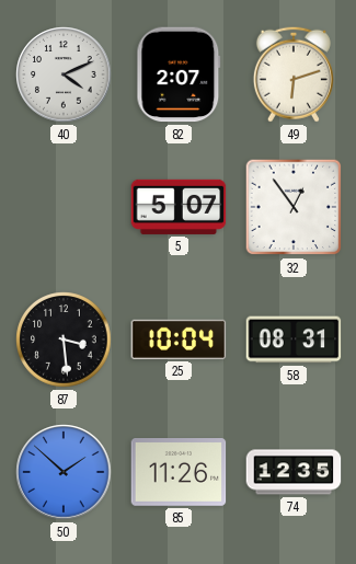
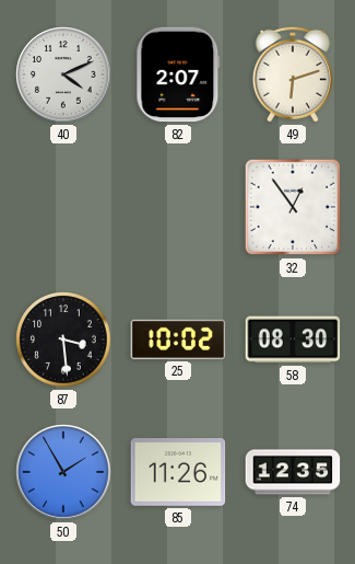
5: 5:07 -> none (179, 207)
25: 10:04 -> 10:02 (178, 339)
58: 08:31 -> 08:30 (293, 339)
50: 1:52 -> 1:55 (63, 472)
